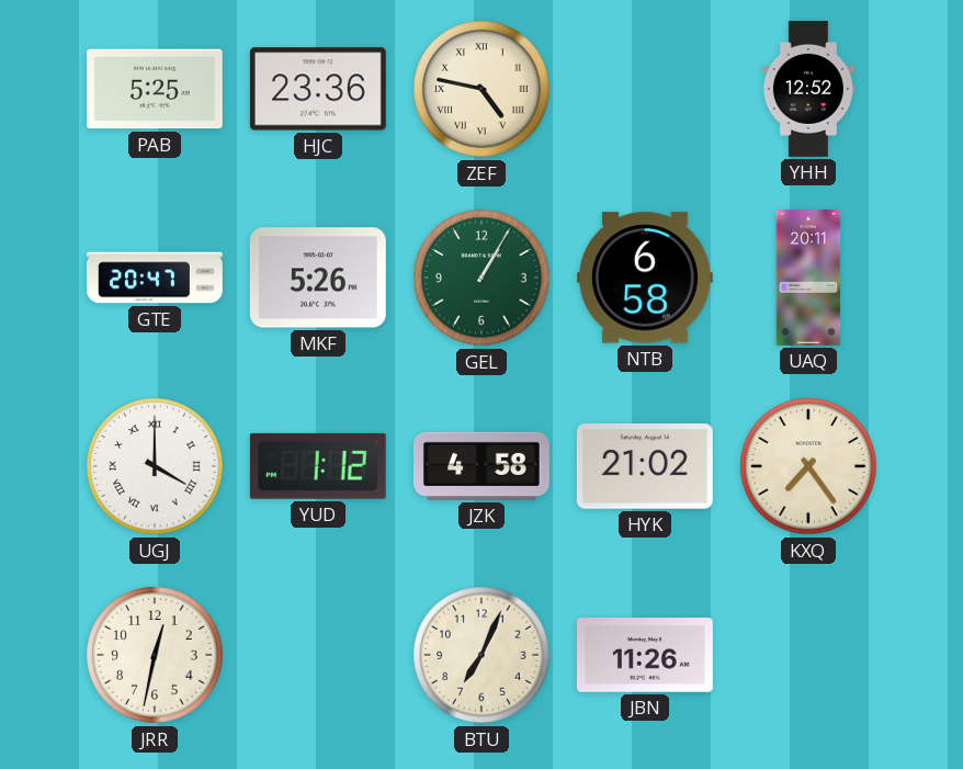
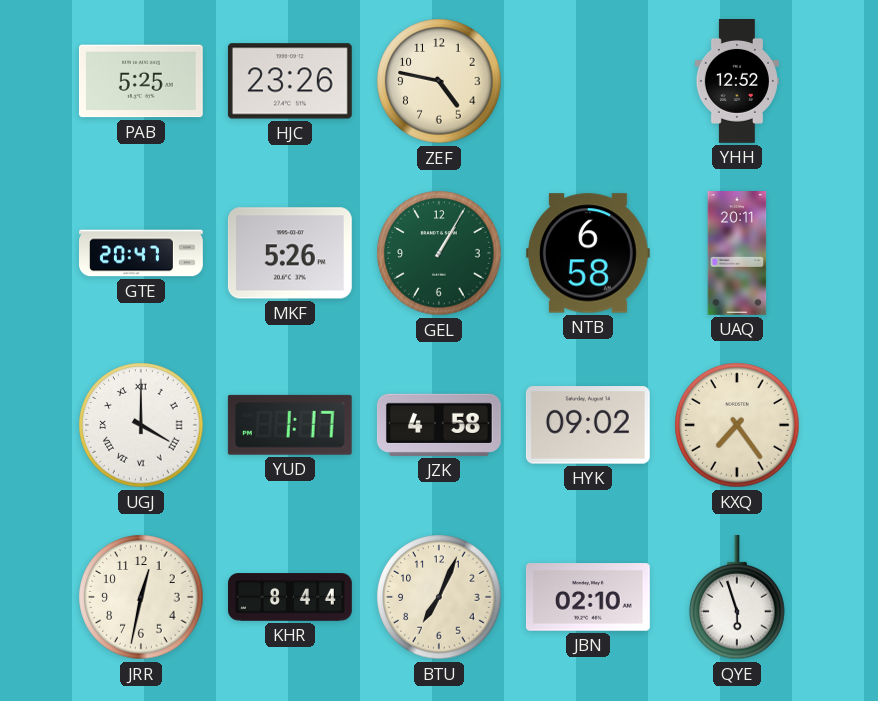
HJC: 23:36 -> 23:26 (290, 81)
ZEF numerals: Roman -> Arabic (439, 81)
YUD: 1:12 -> 1:17 (290, 425)
HYK: 21:02 -> 09:02 (588, 425)
KHR: none -> 8:44 (291, 597)
JBN: 11:26 -> 02:10 (588, 597)
QYE: none -> 5:57 (737, 597)
